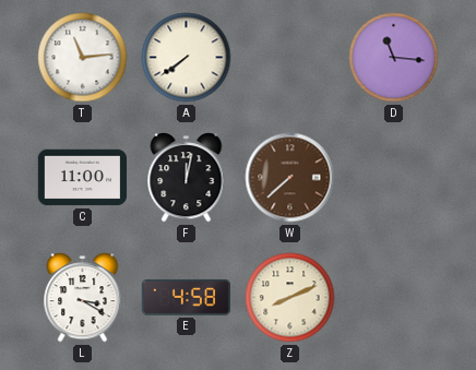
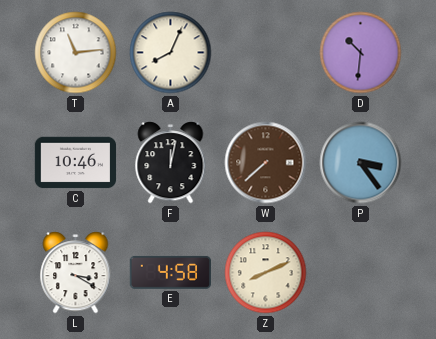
A: 7:39 -> 8:04 (171, 53)
D: 11:16 -> 10:31 (361, 53)
C: 11:00 -> 10:46 (76, 163)
P: none -> 3:24 (361, 163)
